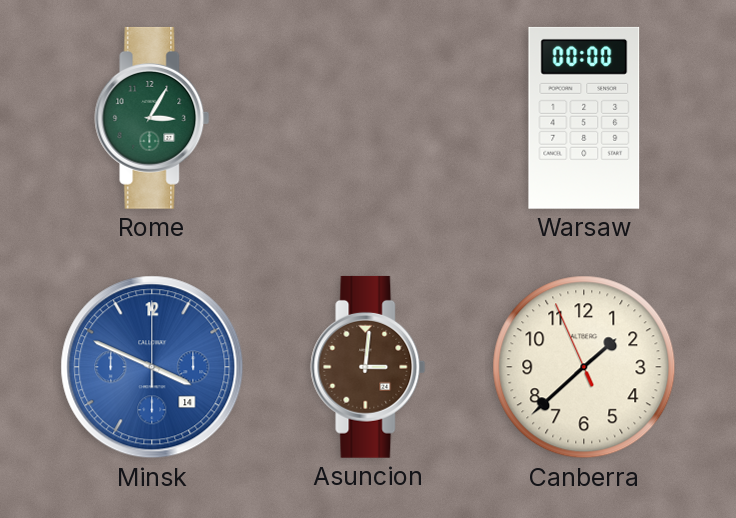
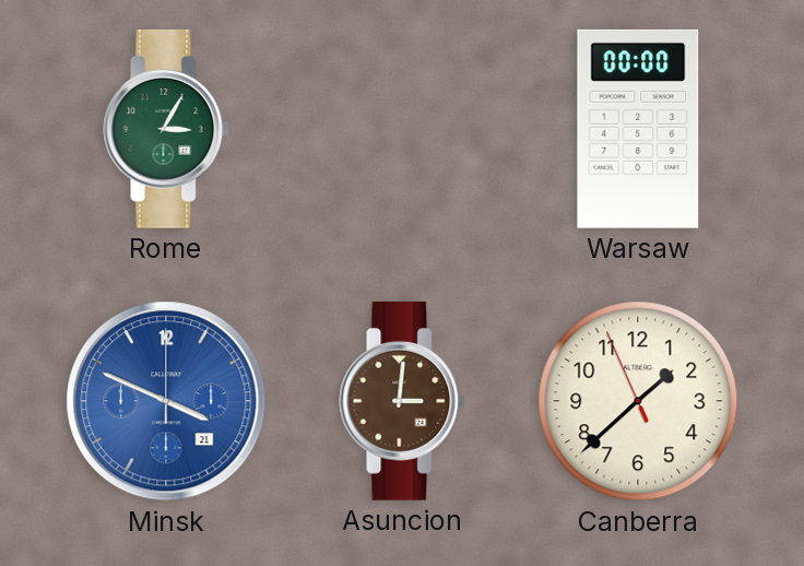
Minsk date: 14 -> 21 (166, 401)
